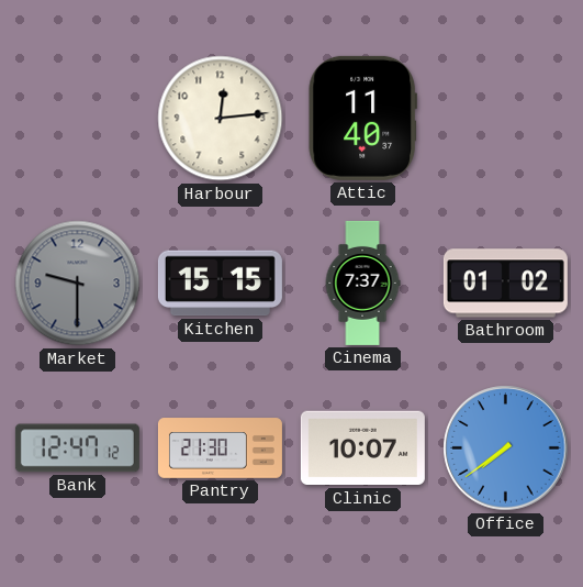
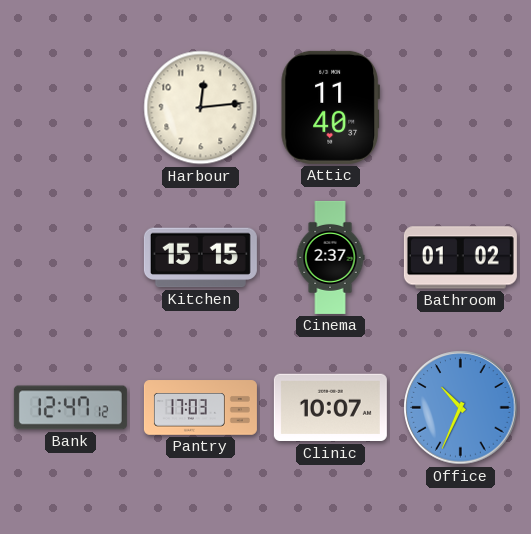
Market: 9:30 -> none (78, 284)
Cinema: 7:37 -> 2:37 (330, 257)
Pantry: 21:30 -> 17:03 (200, 408)
Office: 7:39 -> 10:34 (461, 408)
